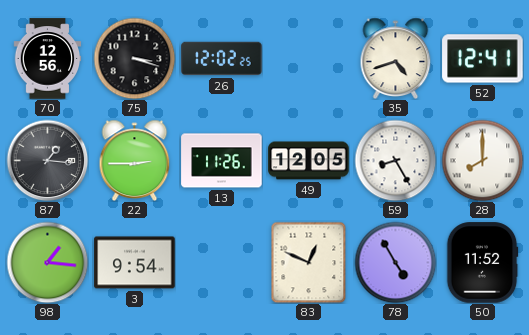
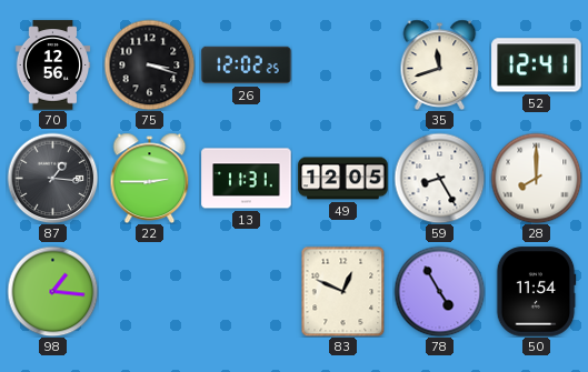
35: 4:42 -> 11:42 (440, 64)
13: 11:26 -> 11:31 (247, 179)
3: 9:54 -> none (135, 263)
50: 11:52 -> 11:54 (536, 292)
